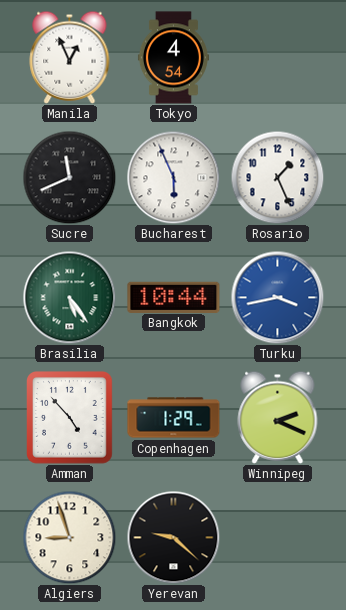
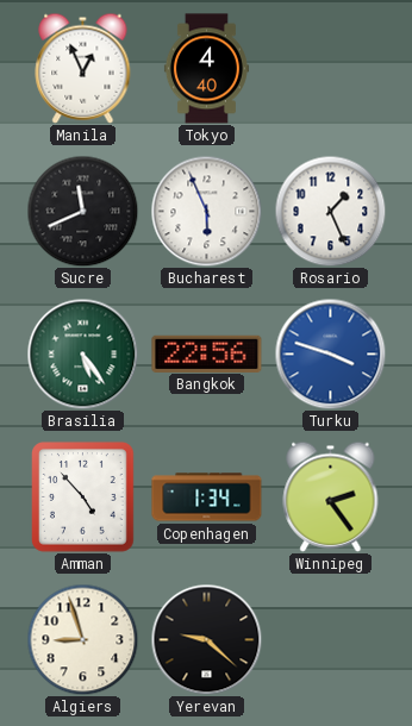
Tokyo: 4:54 -> 4:40 (206, 69)
Bangkok: 10:44 -> 22:56 (207, 353)
Turku: 3:43 -> 3:48 (330, 353)
Copenhagen: 1:29 -> 1:34 (207, 497)
Winnipeg: 2:19 -> 2:24 (331, 496)
